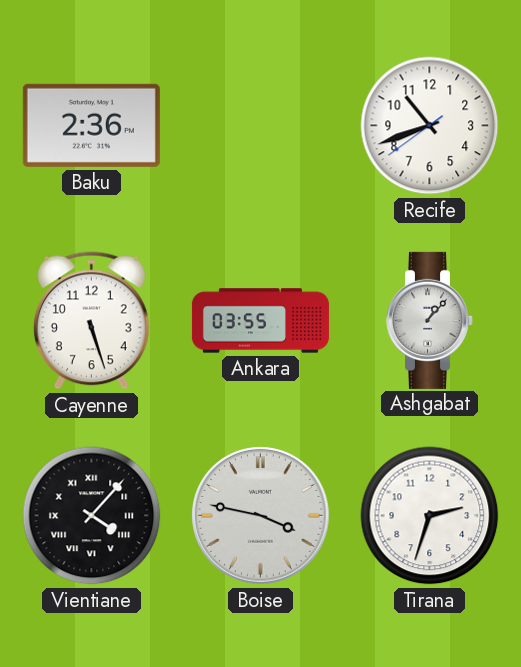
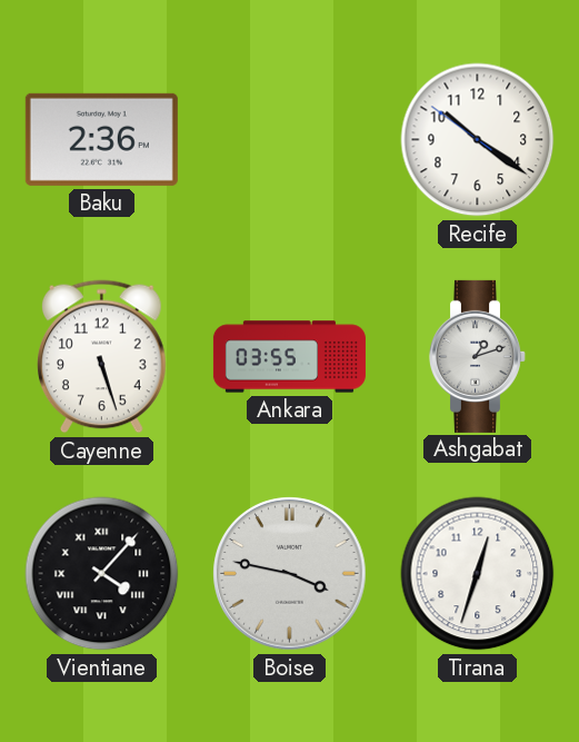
Recife: 10:41 -> 10:20 (478, 140)
Ashgabat: 1:07 -> 1:12 (478, 356)
Tirana: 2:33 -> 12:33 (478, 574)
